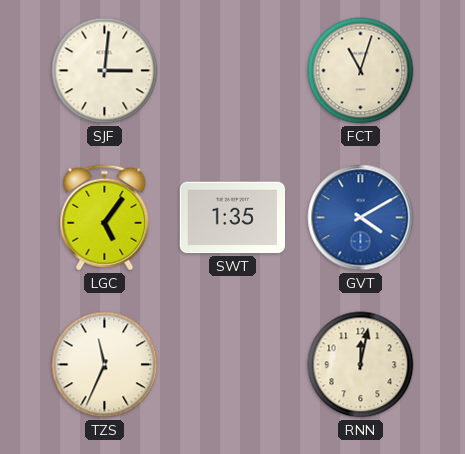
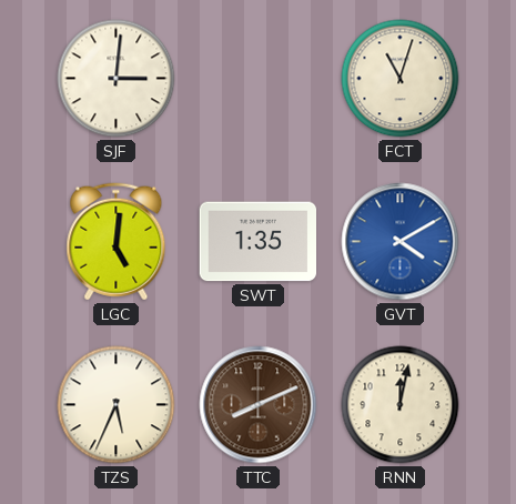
LGC: 5:06 -> 5:01 (117, 242)
TZS: 11:34 -> 5:34 (117, 405)
TTC: none -> 8:11 (259, 405)
